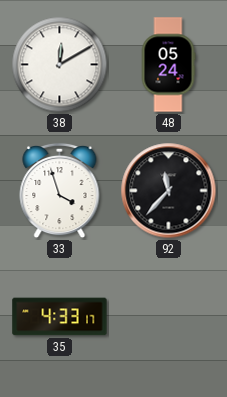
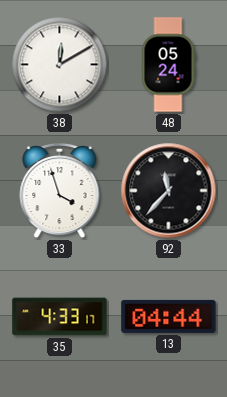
13: none -> 04:44 (169, 316)
